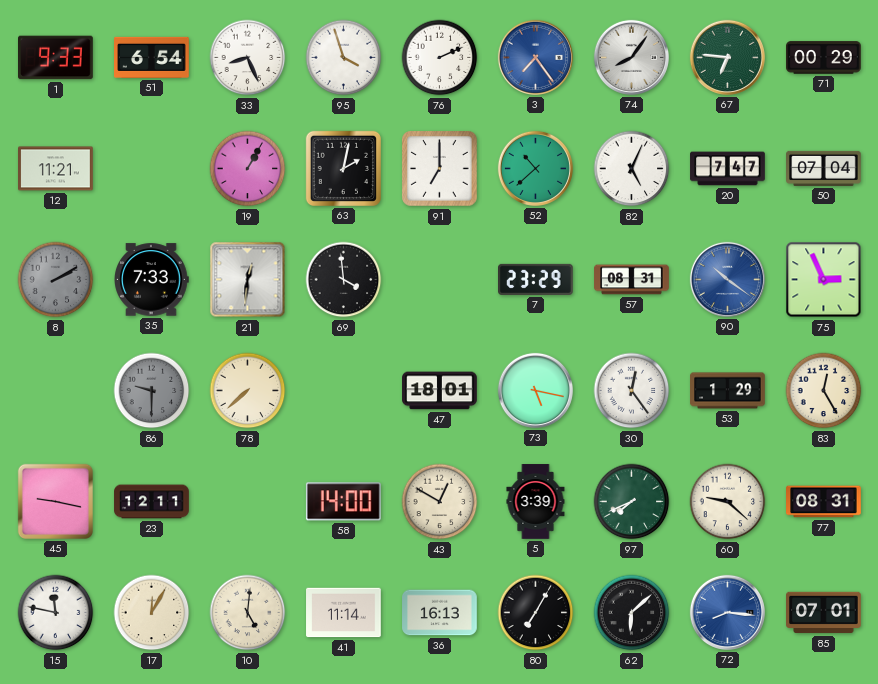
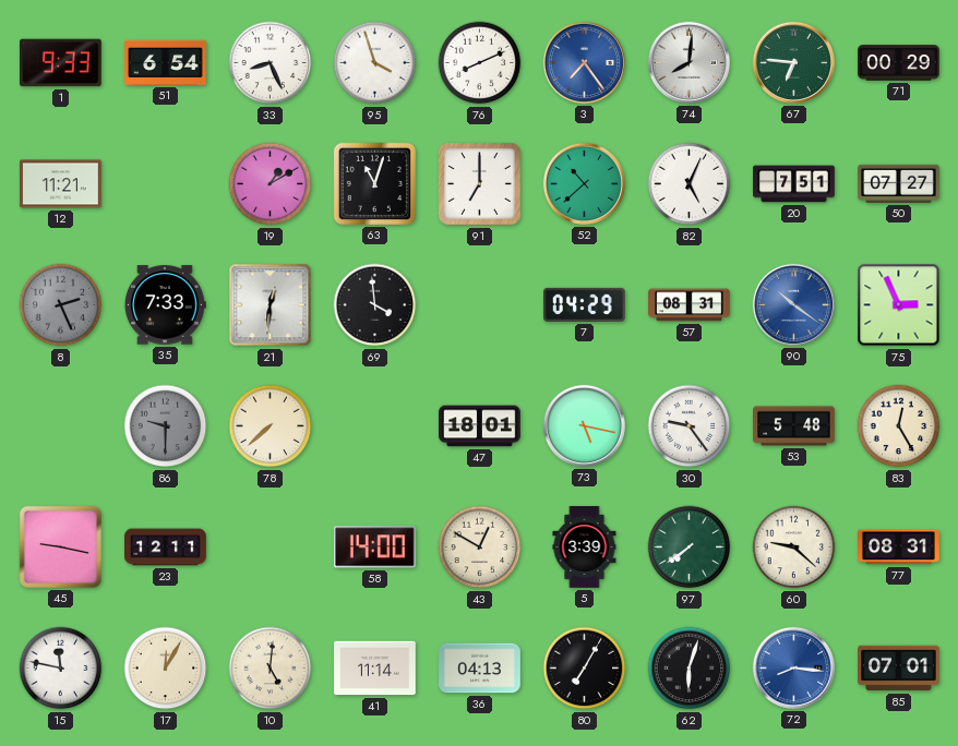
76: 2:11 -> 8:11 (480, 63)
74: 8:06 -> 8:01 (688, 62)
19: 1:05 -> 1:10 (271, 184)
63: 2:02 -> 11:03 (374, 183)
20: 7:47 -> 7:51 (794, 184)
50: 07:04 -> 07:27 (899, 183)
8: 2:10 -> 2:26 (61, 305)
7: 23:29 -> 04:29 (585, 304)
30: 12:24 -> 9:24 (690, 426)
53: 1:29 -> 5:48 (794, 426)
97: 7:41 -> 7:39 (690, 548)
36: 16:13 -> 04:13 (480, 669)
62: 6:08 -> 6:03 (690, 669)
